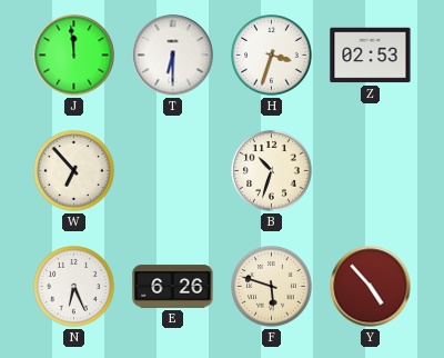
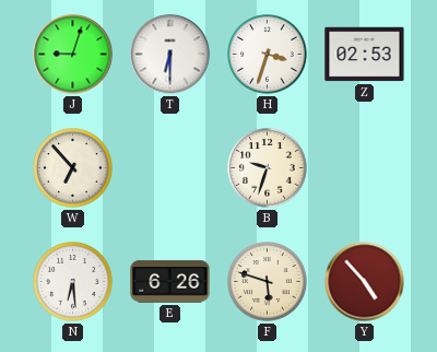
J: 11:59 -> 9:03 (73, 55)
B: 10:33 -> 9:33 (268, 168)
N: 6:26 -> 6:29 (73, 282)
